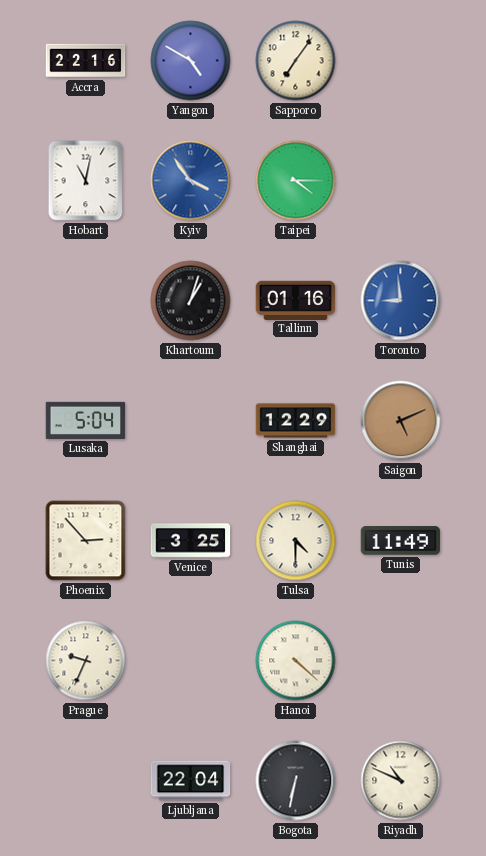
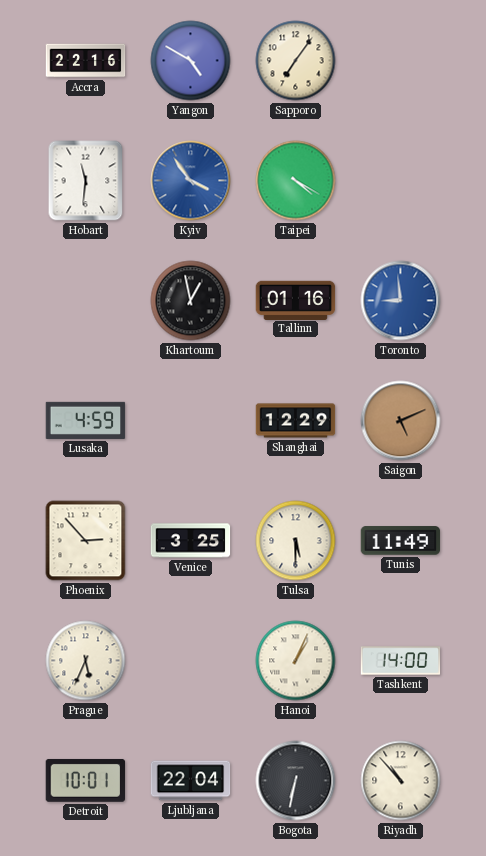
Hobart: 11:02 -> 11:31 (86, 181)
Taipei: 4:15 -> 4:20 (296, 181)
Khartoum: 1:03 -> 12:58 (191, 301)
Lusaka: 5:04 -> 4:59 (86, 420)
Tulsa: 4:30 -> 5:30 (296, 541)
Prague: 9:34 -> 5:34 (86, 661)
Hanoi: 4:22 -> 1:04 (296, 661)
Tashkent: none -> 14:00 (401, 661)
Detroit: none -> 10:01 (86, 780)
Riyadh: 10:49 -> 10:53 (401, 781)
